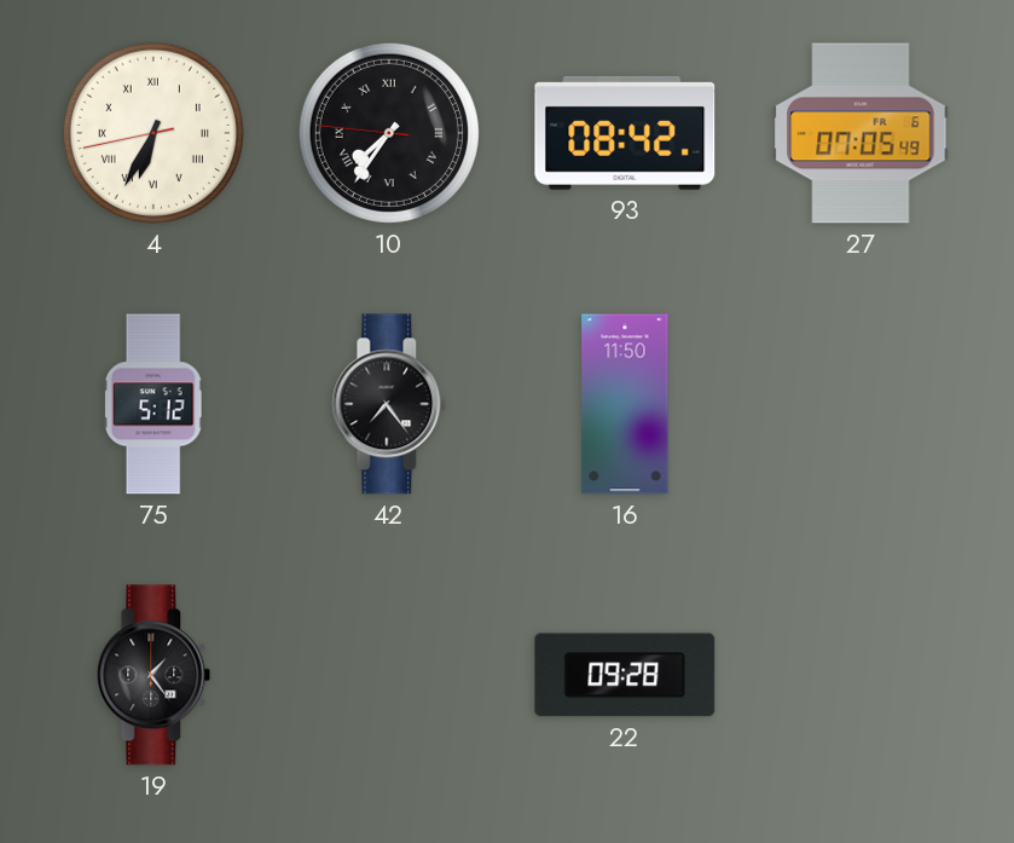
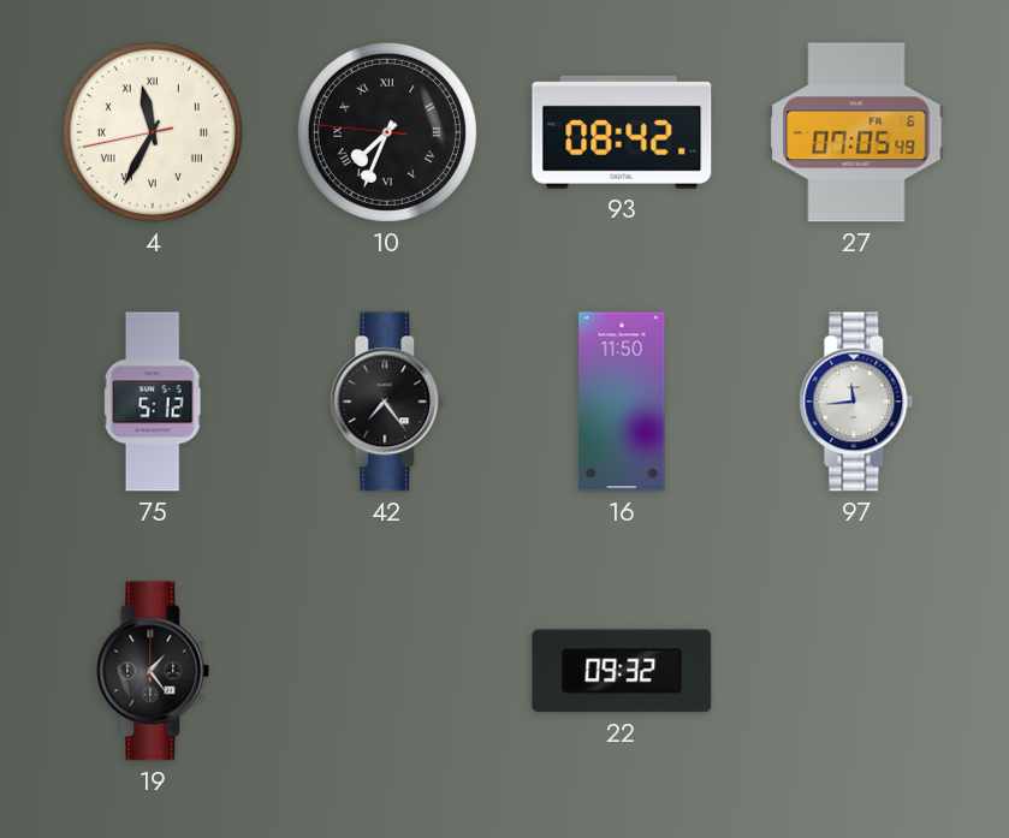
4: 6:34 -> 11:34 (153, 132)
10: 7:35 -> 7:33 (387, 132)
97: none -> 11:44 (856, 402)
22: 09:28 -> 09:32 (622, 671)
